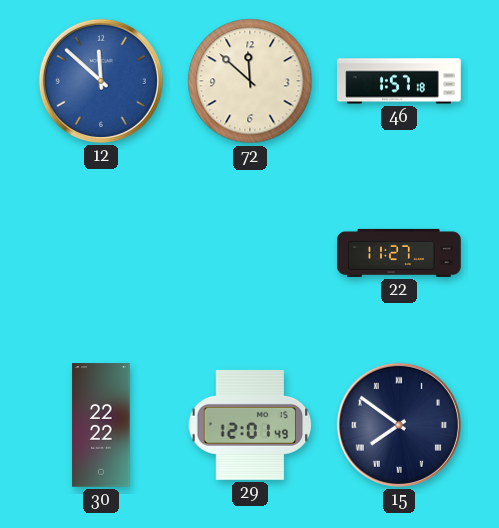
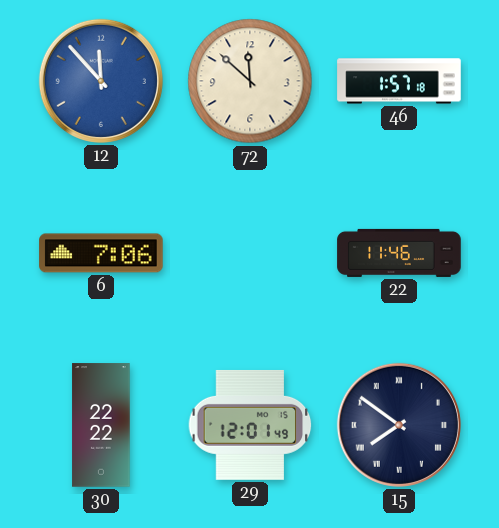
12: 11:52 -> 11:53 (101, 81)
6: none -> 7:06 (101, 253)
22: 11:27 -> 11:46 (399, 253)
